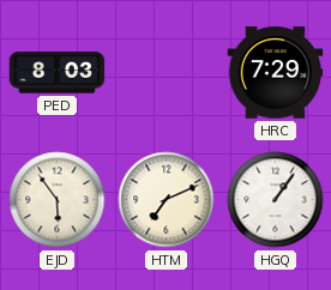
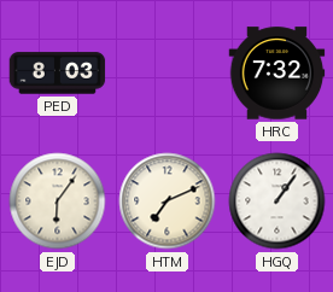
HRC: 7:29 -> 7:32 (277, 74)
EJD: 5:54 -> 6:06 (58, 202)
